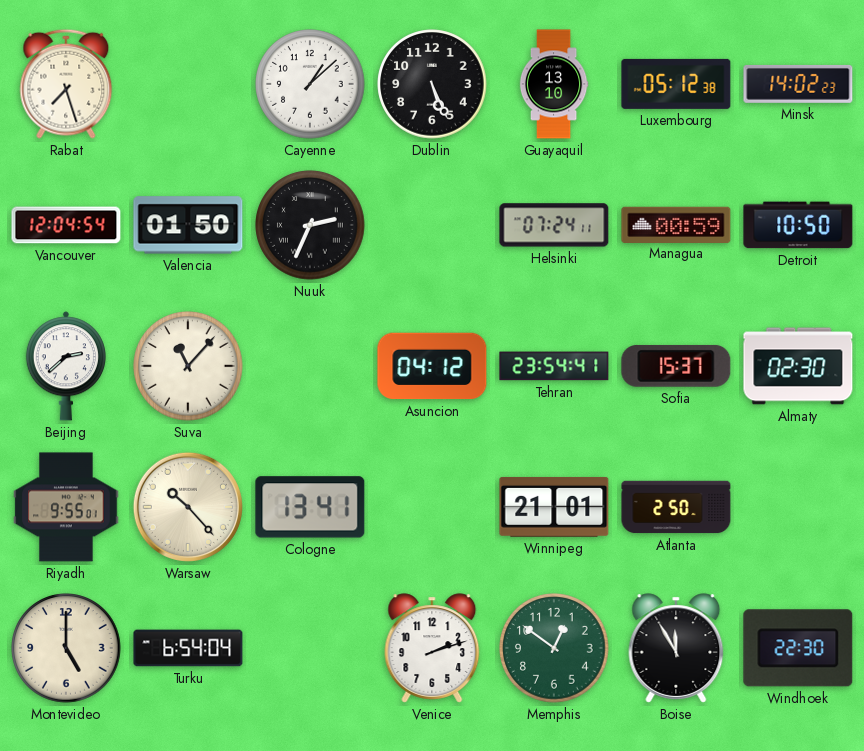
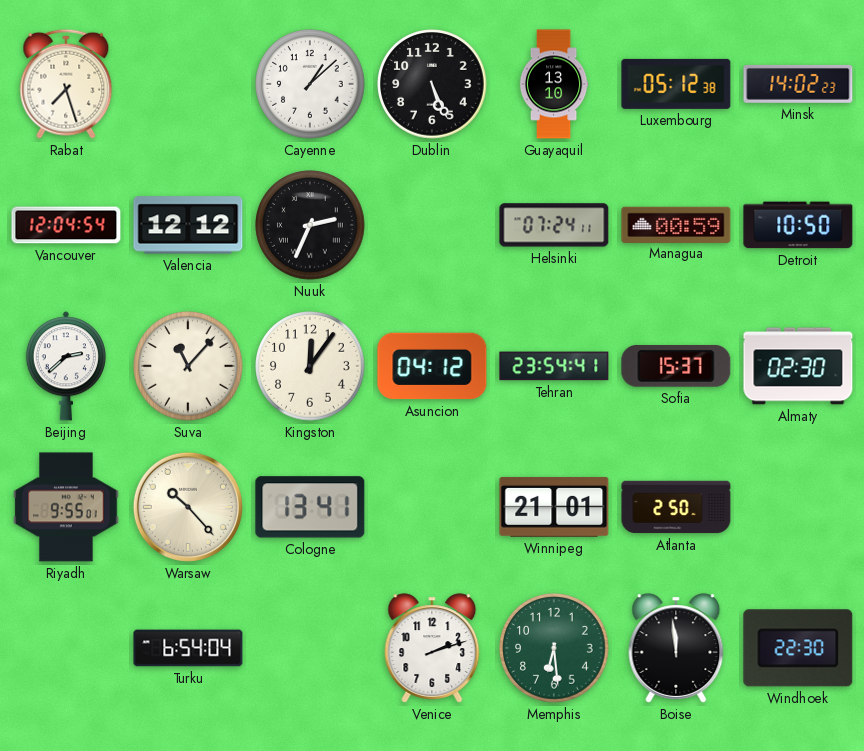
Valencia: 01:50 -> 12:12 (188, 225)
Kingston: none -> 12:06 (310, 366)
Montevideo: 5:00 -> none (66, 648)
Memphis: 12:51 -> 6:29 (554, 648)
Boise: 11:55 -> 11:59 (676, 648)
